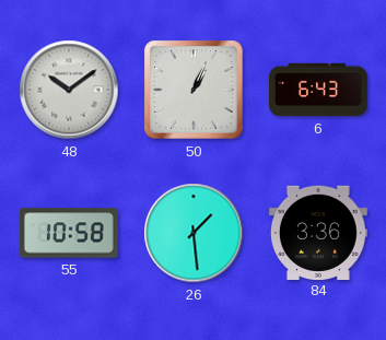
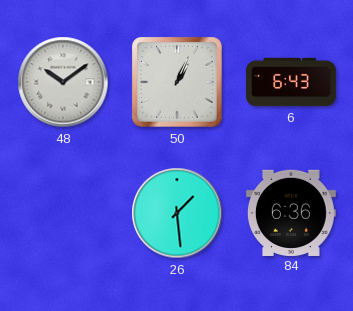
55: 10:58 -> none (69, 233)
84: 3:36 -> 6:36 (291, 212)
